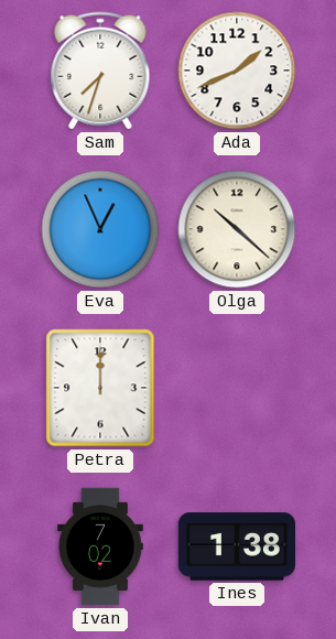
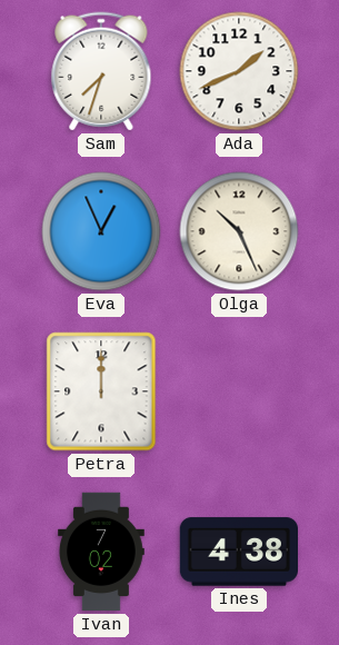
Olga: 10:22 -> 10:26 (239, 231)
Ines: 1:38 -> 4:38 (238, 552)
